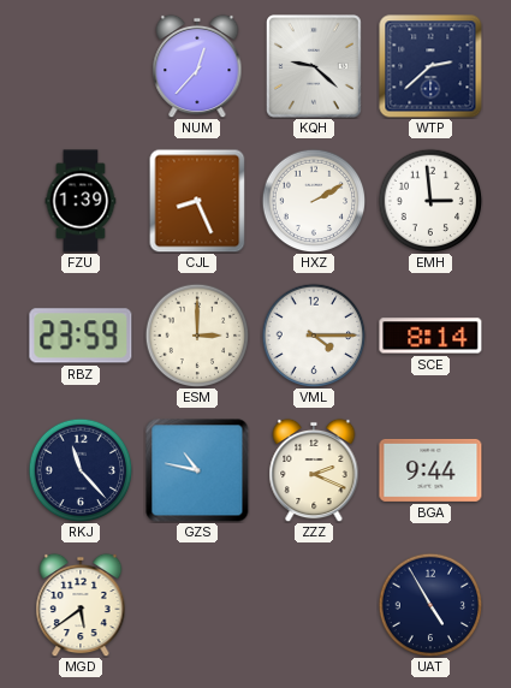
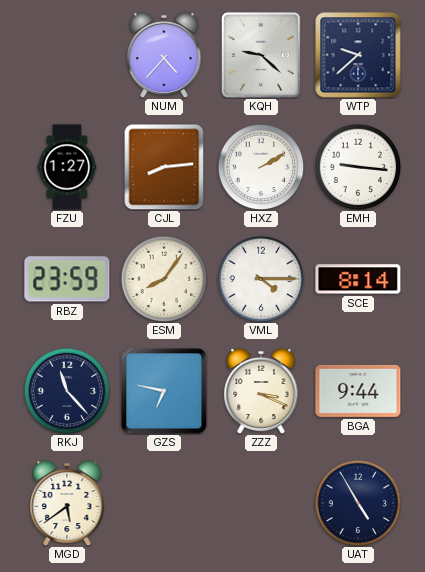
NUM: 12:37 -> 4:37 (164, 55)
WTP: 2:38 -> 9:38 (358, 55)
FZU: 1:39 -> 1:27 (67, 167)
CJL: 8:26 -> 8:14 (164, 167)
EMH: 2:59 -> 9:16 (358, 167)
ESM: 3:00 -> 8:06 (164, 279)
GZS: 10:47 -> 6:47 (164, 391)
ZZZ: 2:19 -> 3:19 (261, 391)
